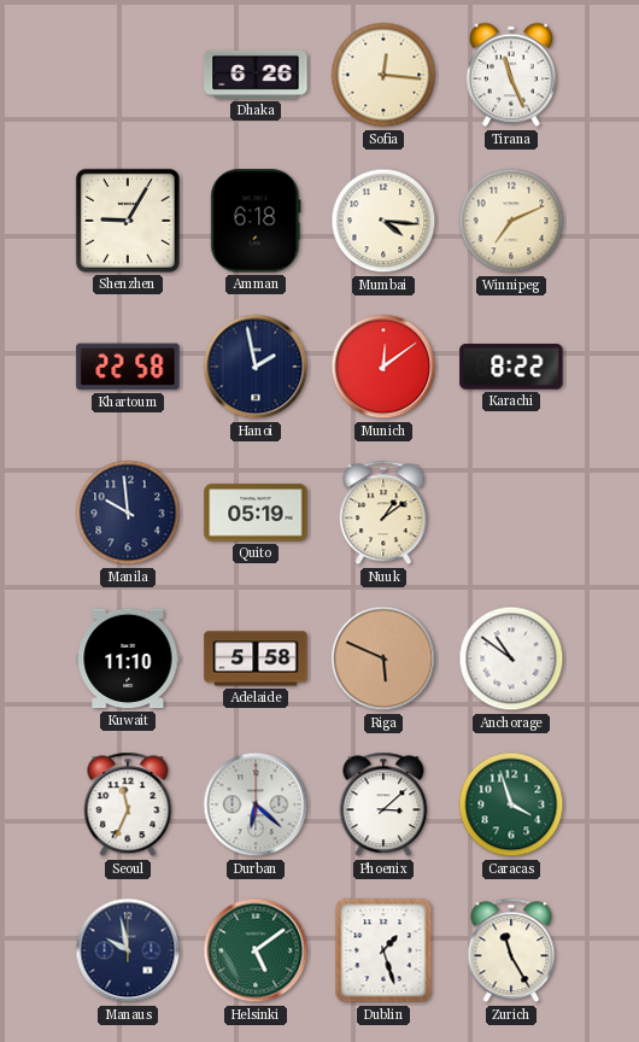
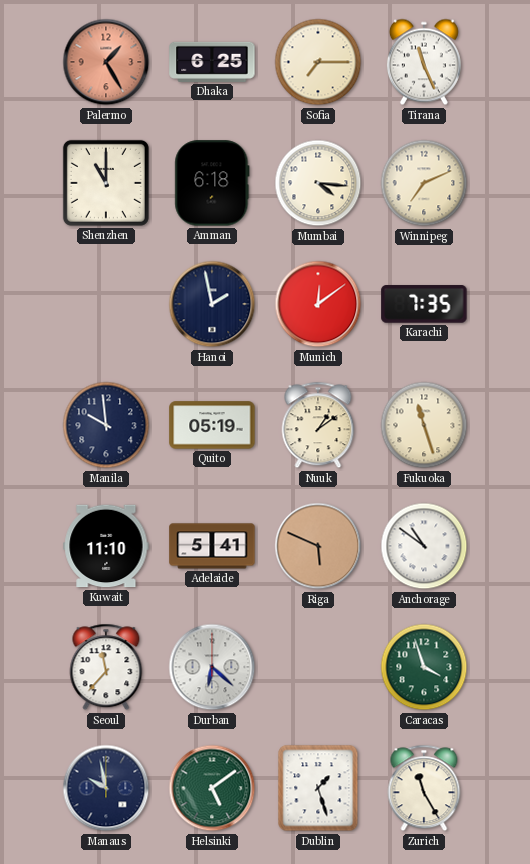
Palermo: none -> 1:25 (106, 62)
Dhaka: 6:26 -> 6:25 (212, 62)
Sofia: 12:16 -> 7:15 (318, 62)
Shenzhen: 9:05 -> 11:00 (106, 183)
Khartoum: 22:58 -> none (128, 367)
Karachi: 8:22 -> 7:35 (424, 304)
Fukuoka: none -> 11:27 (424, 425)
Adelaide: 5:58 -> 5:41 (212, 546)
Seoul: 11:34 -> 11:37 (106, 667)
Phoenix: 3:08 -> none (383, 804)
